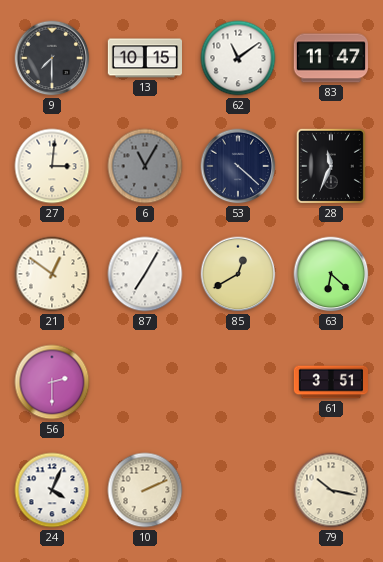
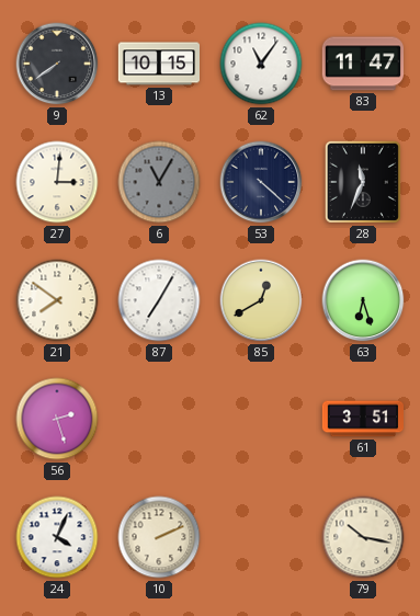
9: 7:30 -> 7:39 (57, 64)
62: 11:09 -> 11:06 (261, 64)
21: 12:51 -> 7:51 (57, 300)
63: 6:22 -> 6:27 (363, 300)
56: 2:30 -> 2:27 (57, 419)
